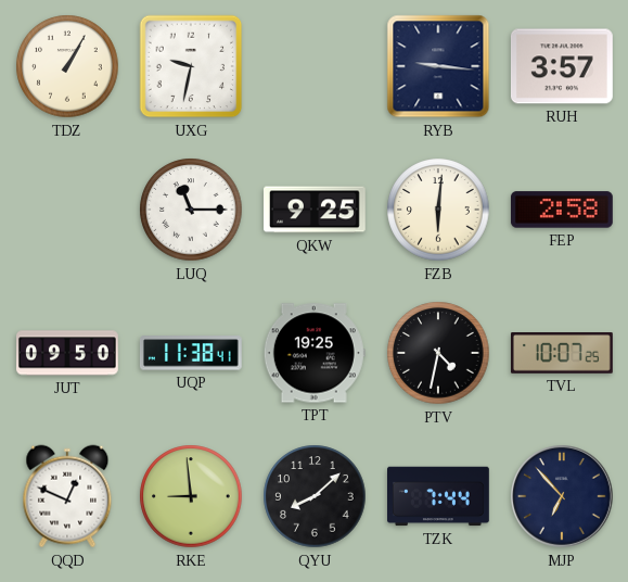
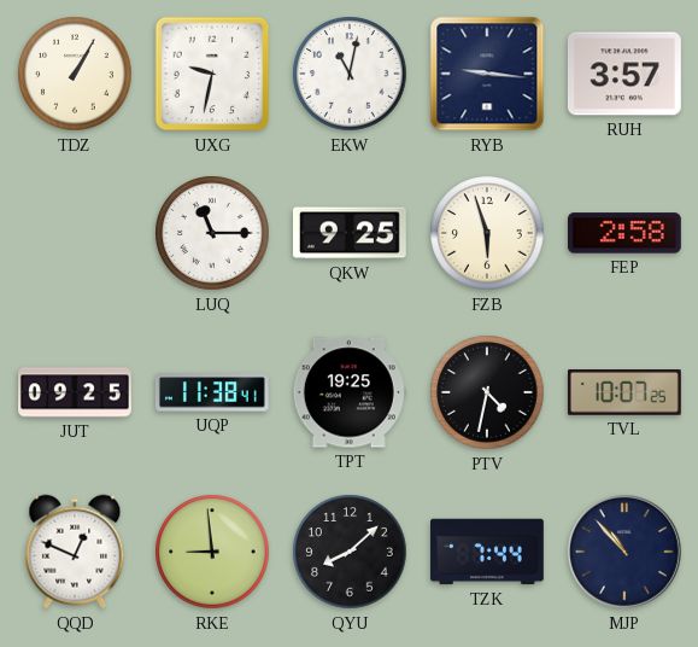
EKW: none -> 11:02 (350, 74)
FZB: 6:01 -> 5:57 (487, 233)
JUT: 09:50 -> 09:25 (76, 392)
MJP: 6:53 -> 10:53 (626, 553)
